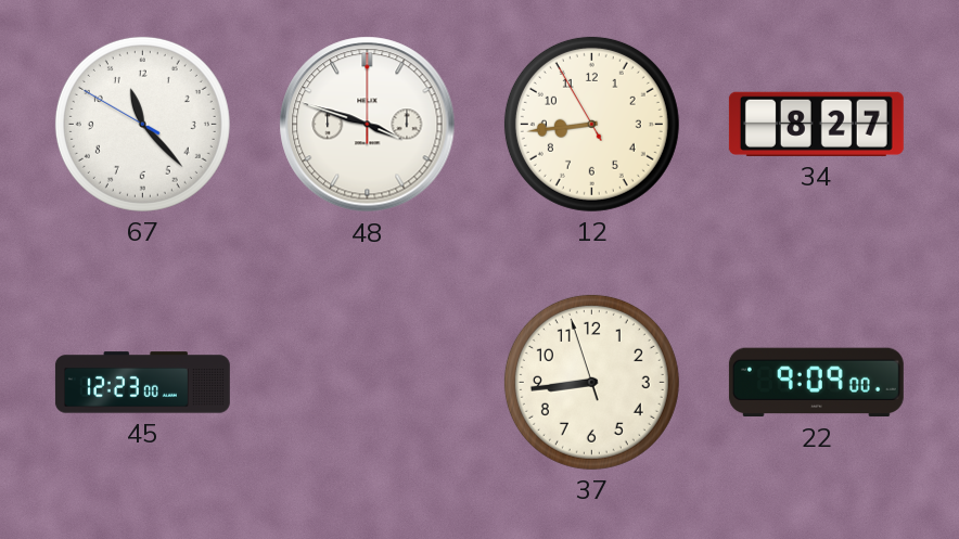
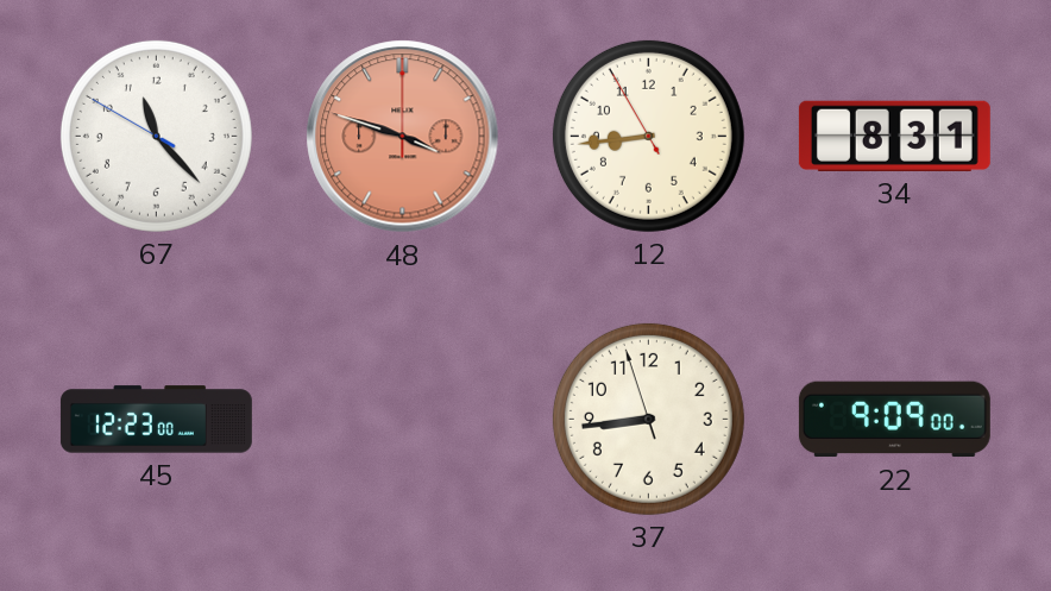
48 dial: white -> salmon (403, 137)
34: 8:27 -> 8:31 (894, 136)
